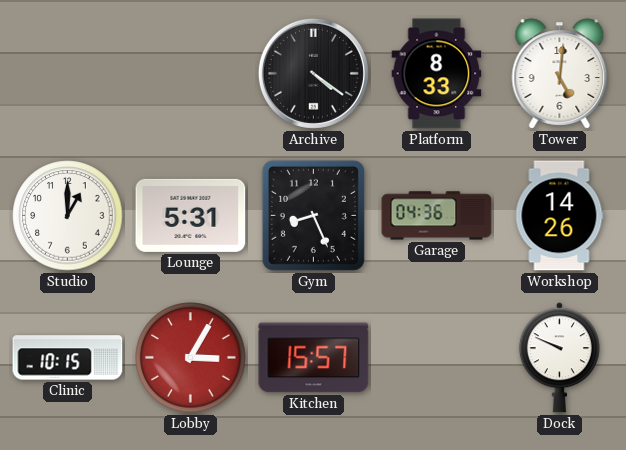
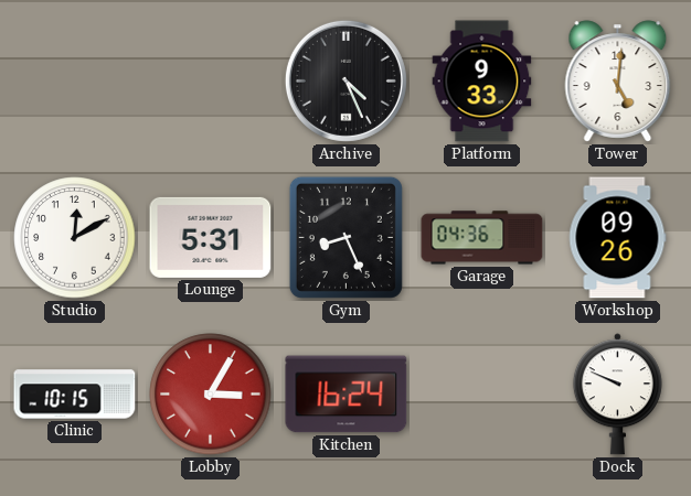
Archive: 4:21 -> 4:26 (345, 80)
Platform: 8:33 -> 9:33 (482, 82)
Studio: 1:00 -> 12:10 (75, 238)
Workshop: 14:26 -> 09:26 (617, 238)
Kitchen: 15:57 -> 16:24 (347, 395)
